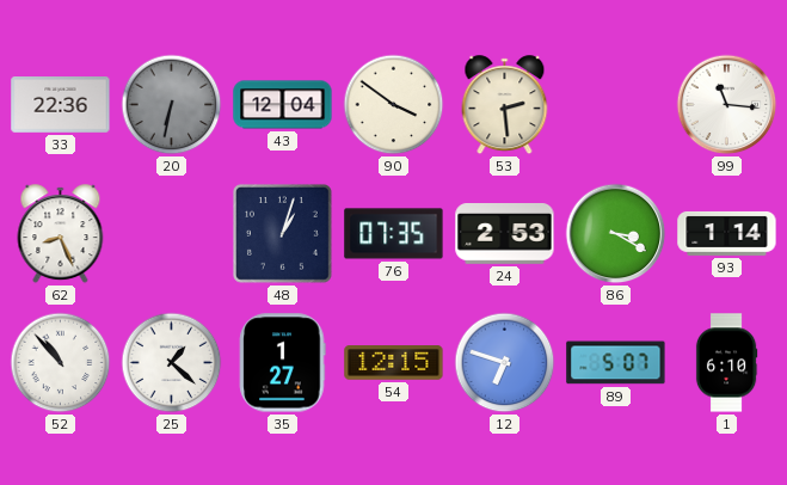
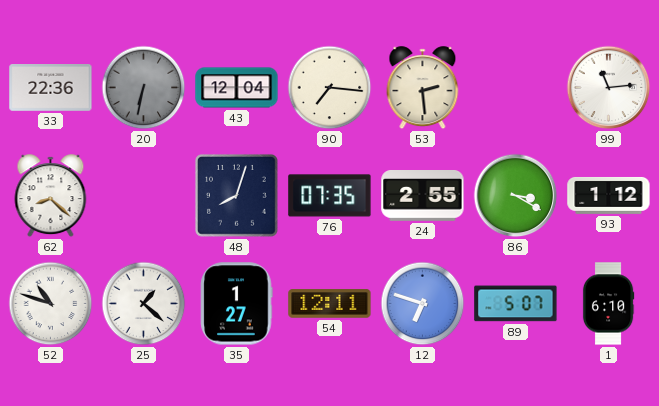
90: 3:51 -> 7:16 (330, 88)
99: 11:16 -> 11:14 (609, 88)
62: 8:26 -> 8:22 (51, 196)
48: 1:03 -> 8:03 (236, 195)
24: 2:53 -> 2:55 (423, 196)
93: 1:14 -> 1:12 (609, 195)
52: 10:53 -> 10:48 (51, 304)
54: 12:15 -> 12:11 (330, 304)
